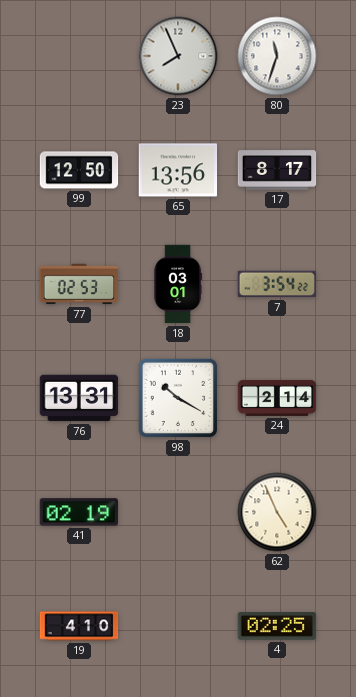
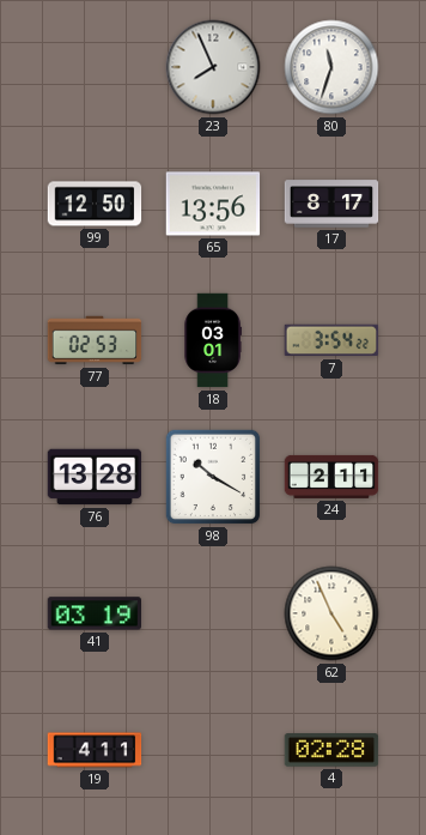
76: 13:31 -> 13:28 (95, 477)
24: 2:14 -> 2:11 (331, 477)
41: 02:19 -> 03:19 (95, 613)
19: 4:10 -> 4:11 (95, 750)
4: 02:25 -> 02:28 (331, 750)
